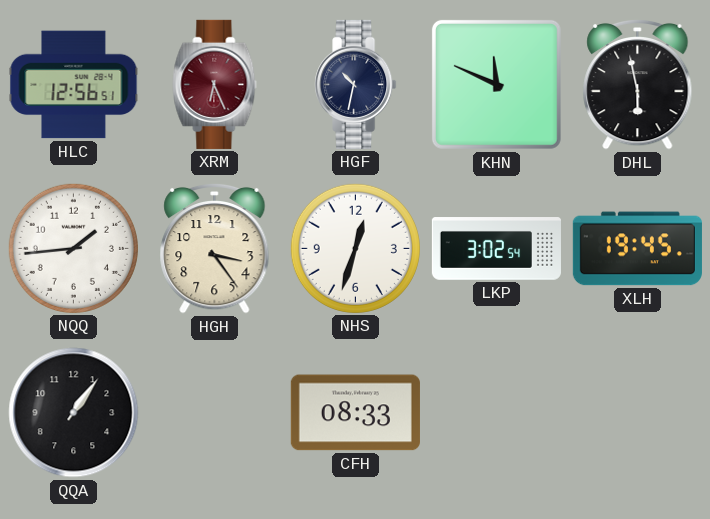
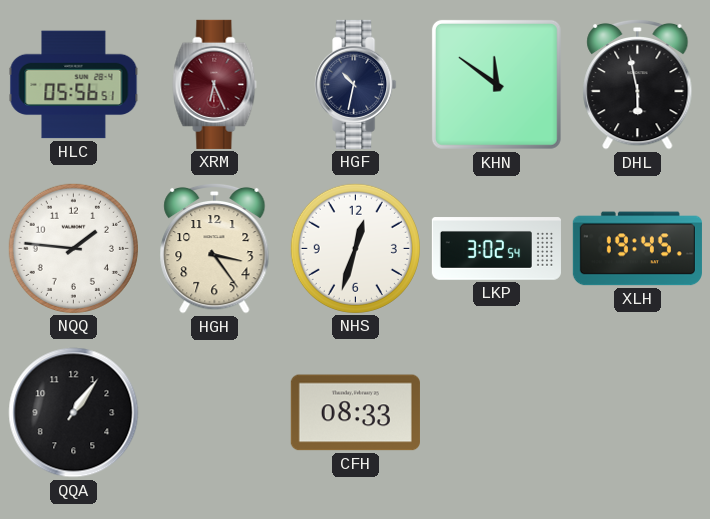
HLC: 12:56 -> 05:56 (74, 85)
KHN: 11:49 -> 11:51 (496, 84)
NQQ: 1:44 -> 1:46 (73, 248)
